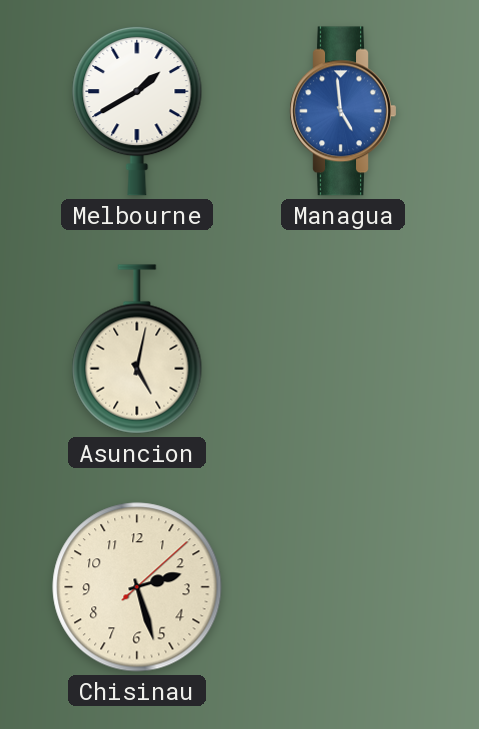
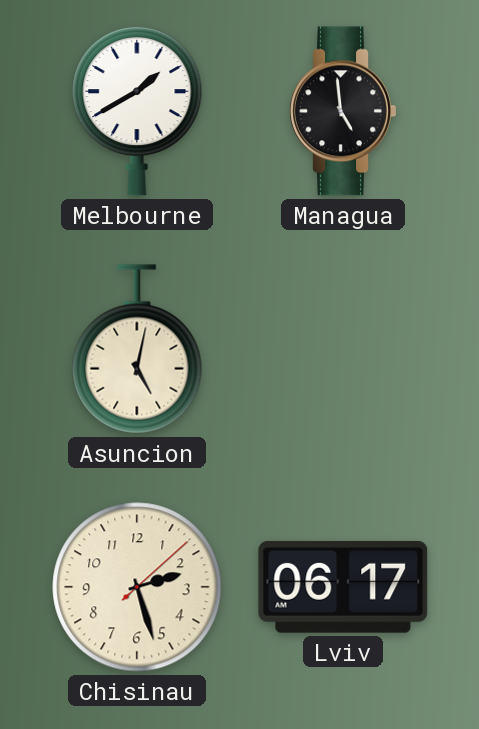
Managua dial: blue -> black (343, 111)
Lviv: none -> 06:17 (343, 587)
